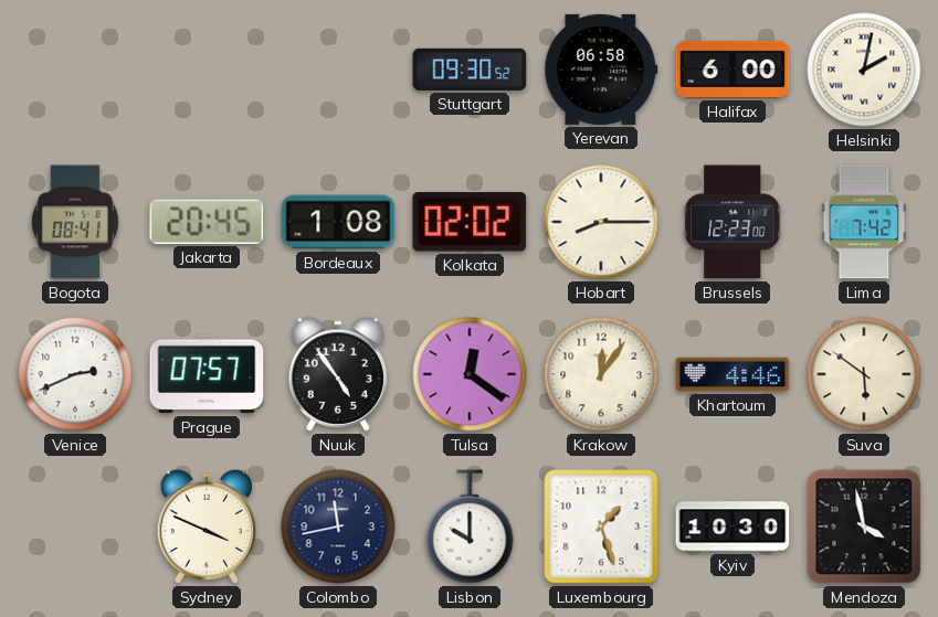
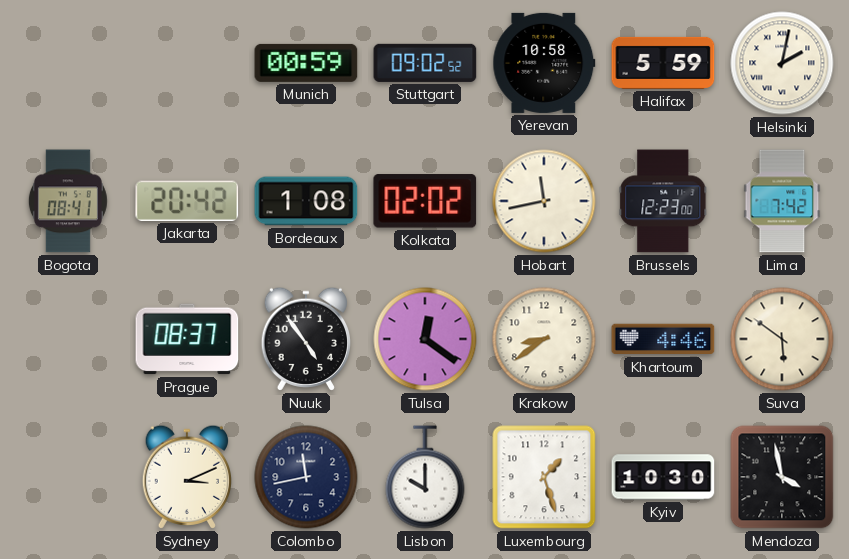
Munich: none -> 00:59 (306, 63)
Stuttgart: 09:30 -> 09:02 (425, 63)
Yerevan: 06:58 -> 10:58 (544, 63)
Halifax: 6:00 -> 5:59 (663, 63)
Jakarta: 20:45 -> 20:42 (187, 201)
Hobart: 8:15 -> 11:43 (544, 201)
Venice: 2:41 -> none (75, 374)
Prague: 07:57 -> 08:37 (187, 339)
Krakow: 12:06 -> 8:39 (544, 339)
Sydney: 3:49 -> 3:11 (186, 477)
